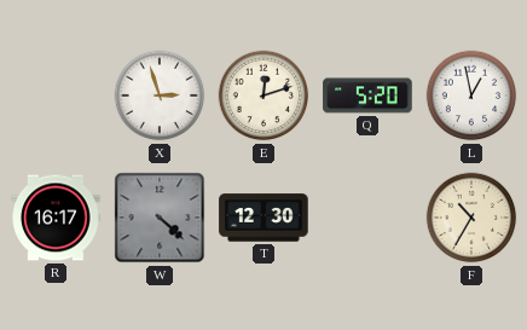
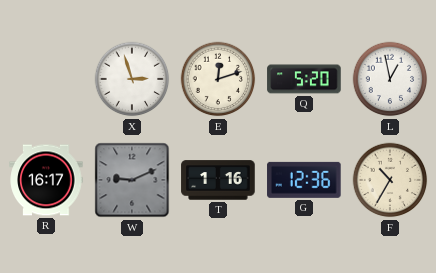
W: 4:22 -> 9:11 (132, 180)
T: 12:30 -> 1:16 (218, 180)
G: none -> 12:36 (304, 180)
